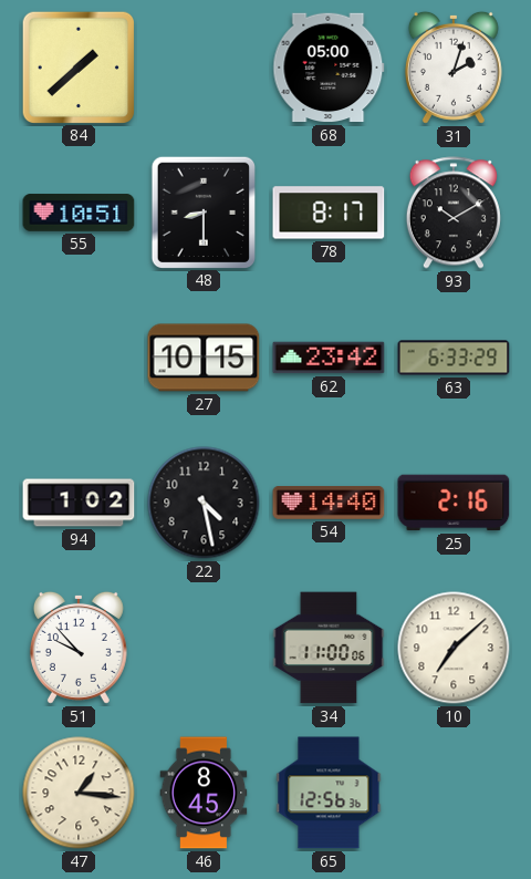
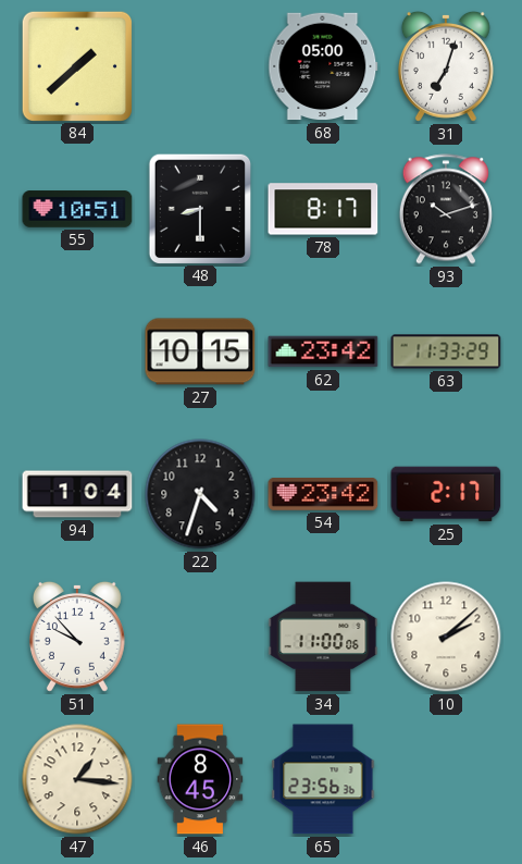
31: 2:03 -> 7:03 (446, 66)
93: 10:10 -> 10:12 (446, 209)
63: 6:33 -> 11:33 (446, 351)
94: 1:02 -> 1:04 (77, 494)
22: 4:28 -> 4:33 (200, 494)
54: 14:40 -> 23:42 (323, 495)
25: 2:16 -> 2:17 (446, 494)
10: 7:08 -> 2:08 (446, 637)
65: 12:56 -> 23:56 (323, 779)
